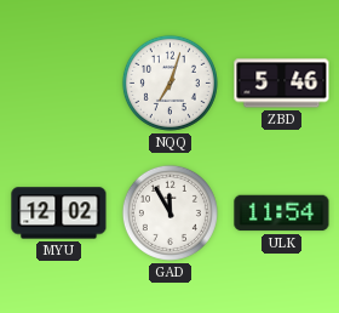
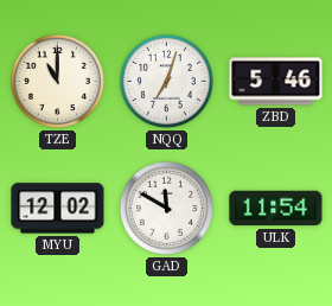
TZE: none -> 11:00 (57, 81)
GAD: 11:55 -> 11:50 (166, 208)
